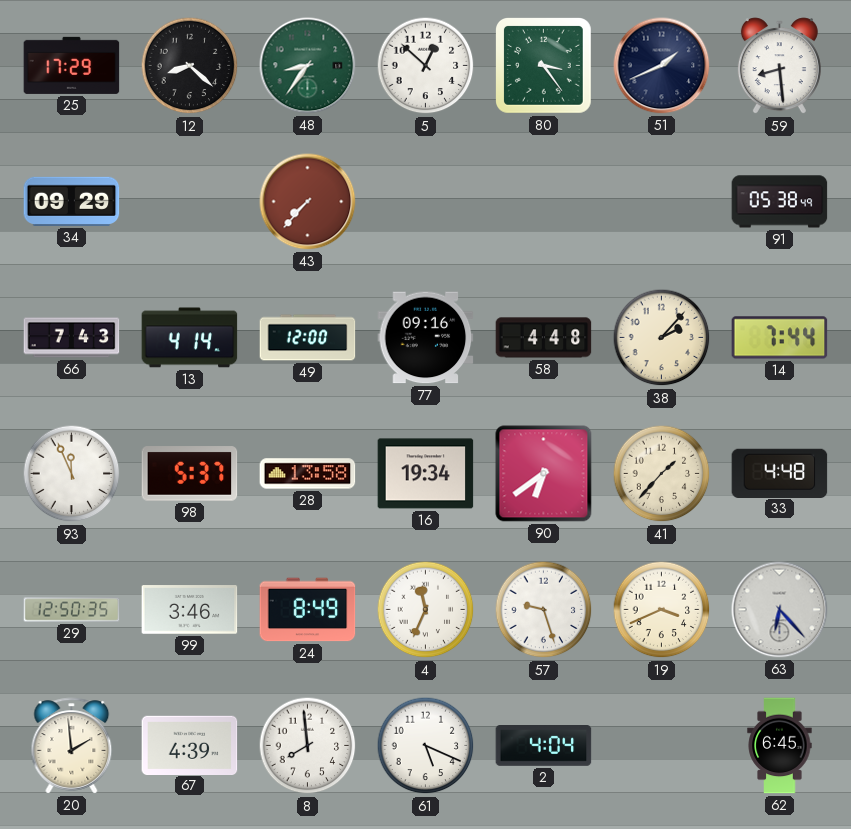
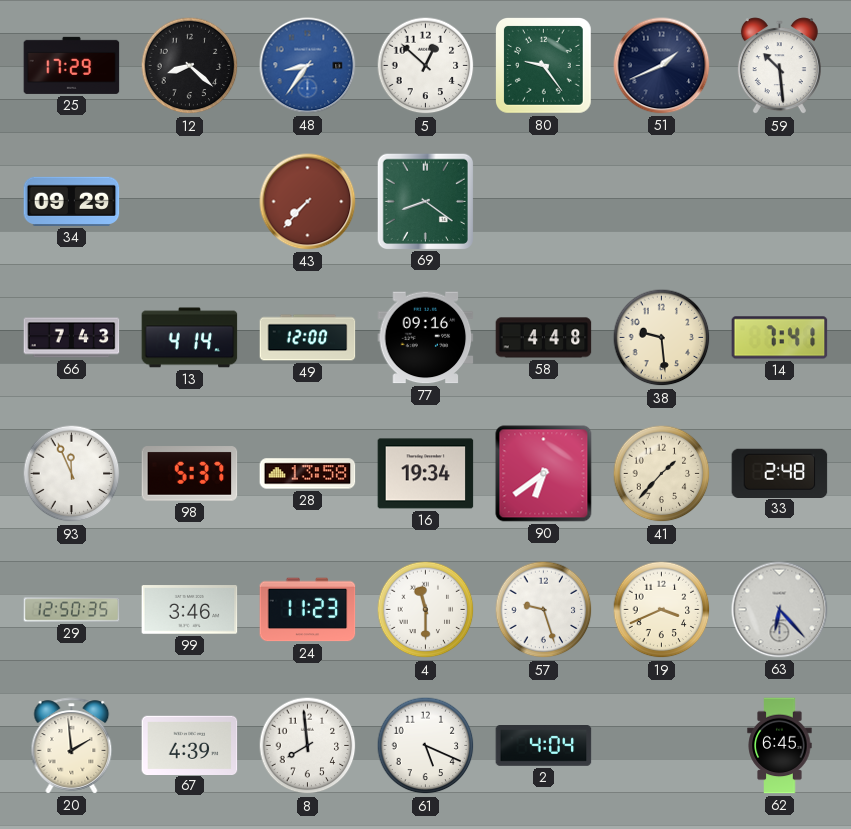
48 dial: green -> blue (308, 66)
80: 3:24 -> 9:24 (544, 66)
59: 8:29 -> 10:29 (779, 66)
69: none -> 8:21 (425, 201)
91: 05:38 -> none (780, 202)
38: 2:07 -> 9:29 (662, 338)
14: 7:44 -> 7:41 (780, 338)
33: 4:48 -> 2:48 (780, 473)
24: 8:49 -> 11:23 (308, 610)
4: 11:34 -> 11:30 (426, 610)
